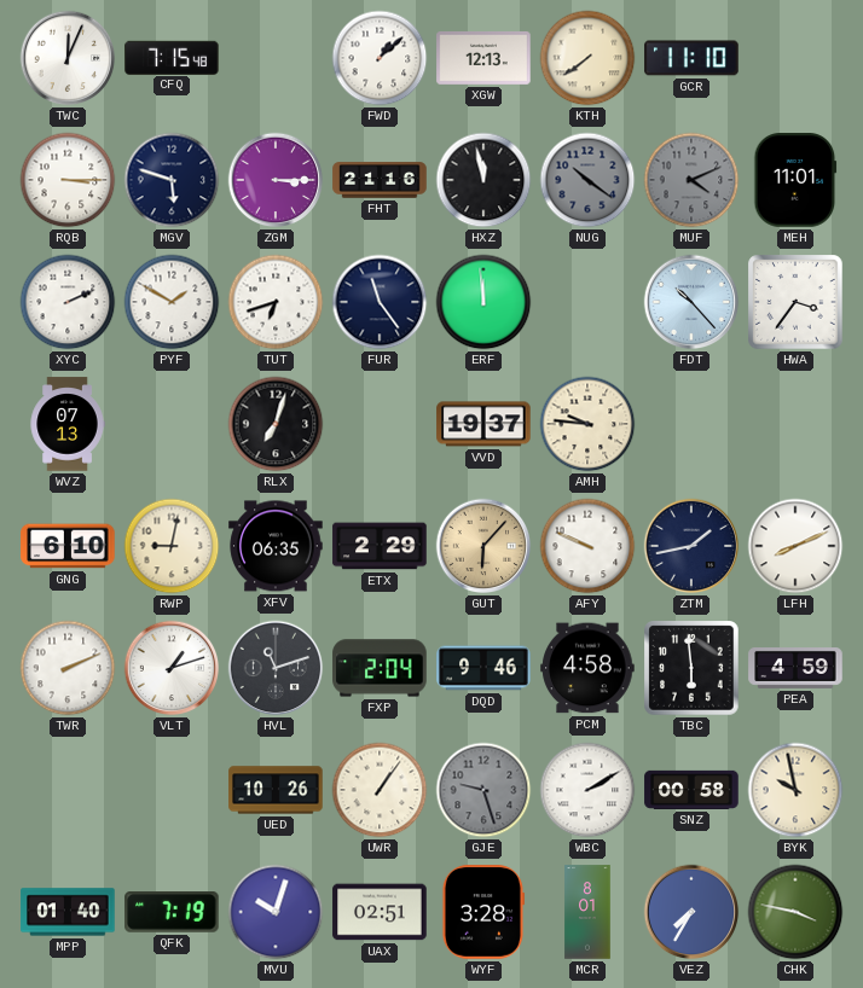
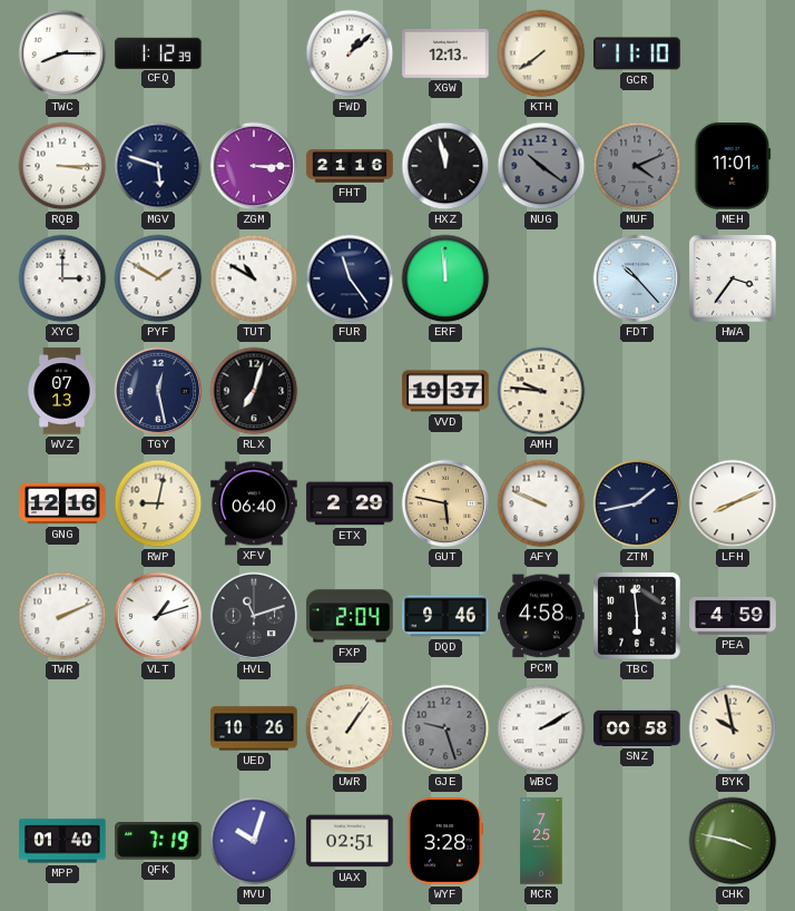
TWC: 12:04 -> 8:15 (62, 53)
CFQ: 7:15 -> 1:12 (158, 52)
XYC: 2:11 -> 3:00 (62, 278)
TUT: 6:42 -> 10:50 (254, 278)
TGY: none -> 12:28 (158, 391)
GNG: 6:10 -> 12:16 (62, 503)
XFV: 06:35 -> 06:40 (254, 503)
GUT: 6:07 -> 5:47 (445, 503)
MCR: 8:01 -> 7:25 (541, 841)
VEZ: 7:35 -> none (691, 912)
